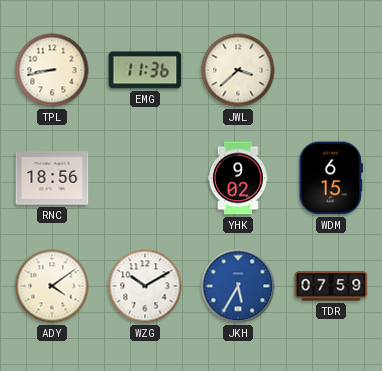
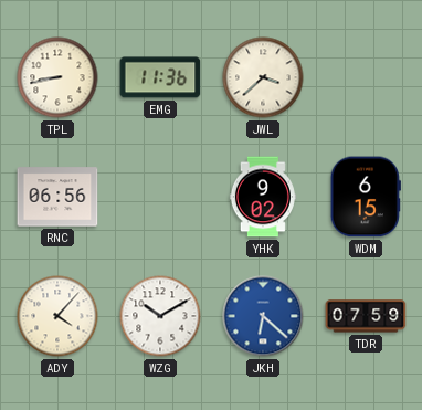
RNC: 18:56 -> 06:56 (57, 197)
ADY: 4:09 -> 4:07 (57, 316)
JKH: 5:35 -> 6:22 (263, 316)
